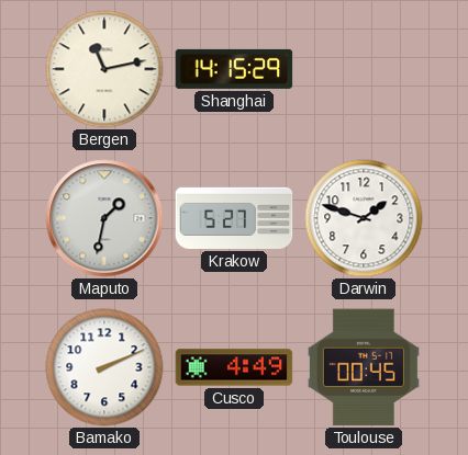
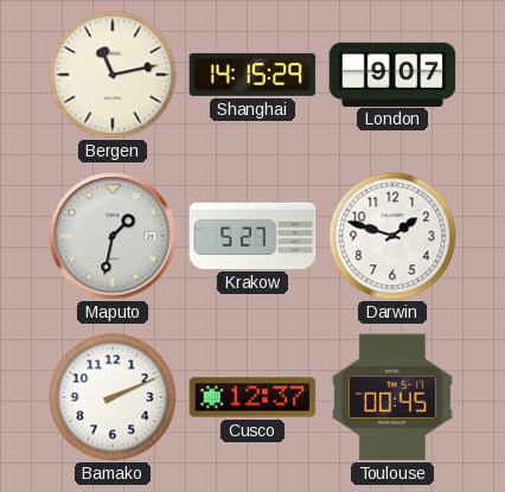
London: none -> 9:07 (392, 74)
Cusco: 4:49 -> 12:37 (252, 397)
